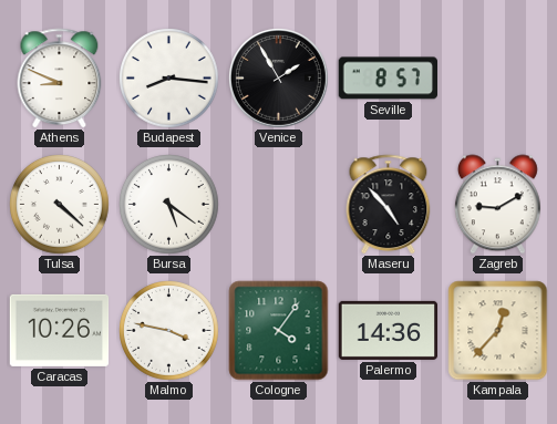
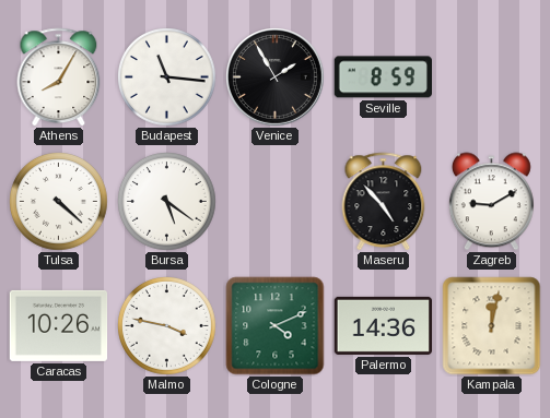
Athens: 8:49 -> 8:05 (59, 77)
Budapest: 8:16 -> 11:16 (167, 77)
Seville: 8:57 -> 8:59 (383, 77)
Cologne: 4:06 -> 4:11 (276, 326)
Kampala: 12:37 -> 12:02 (492, 326)
